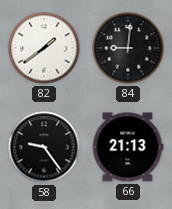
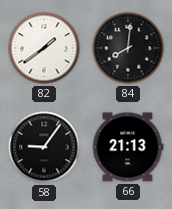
84: 9:01 -> 8:01 (128, 48)
58: 9:24 -> 9:06 (44, 147)
